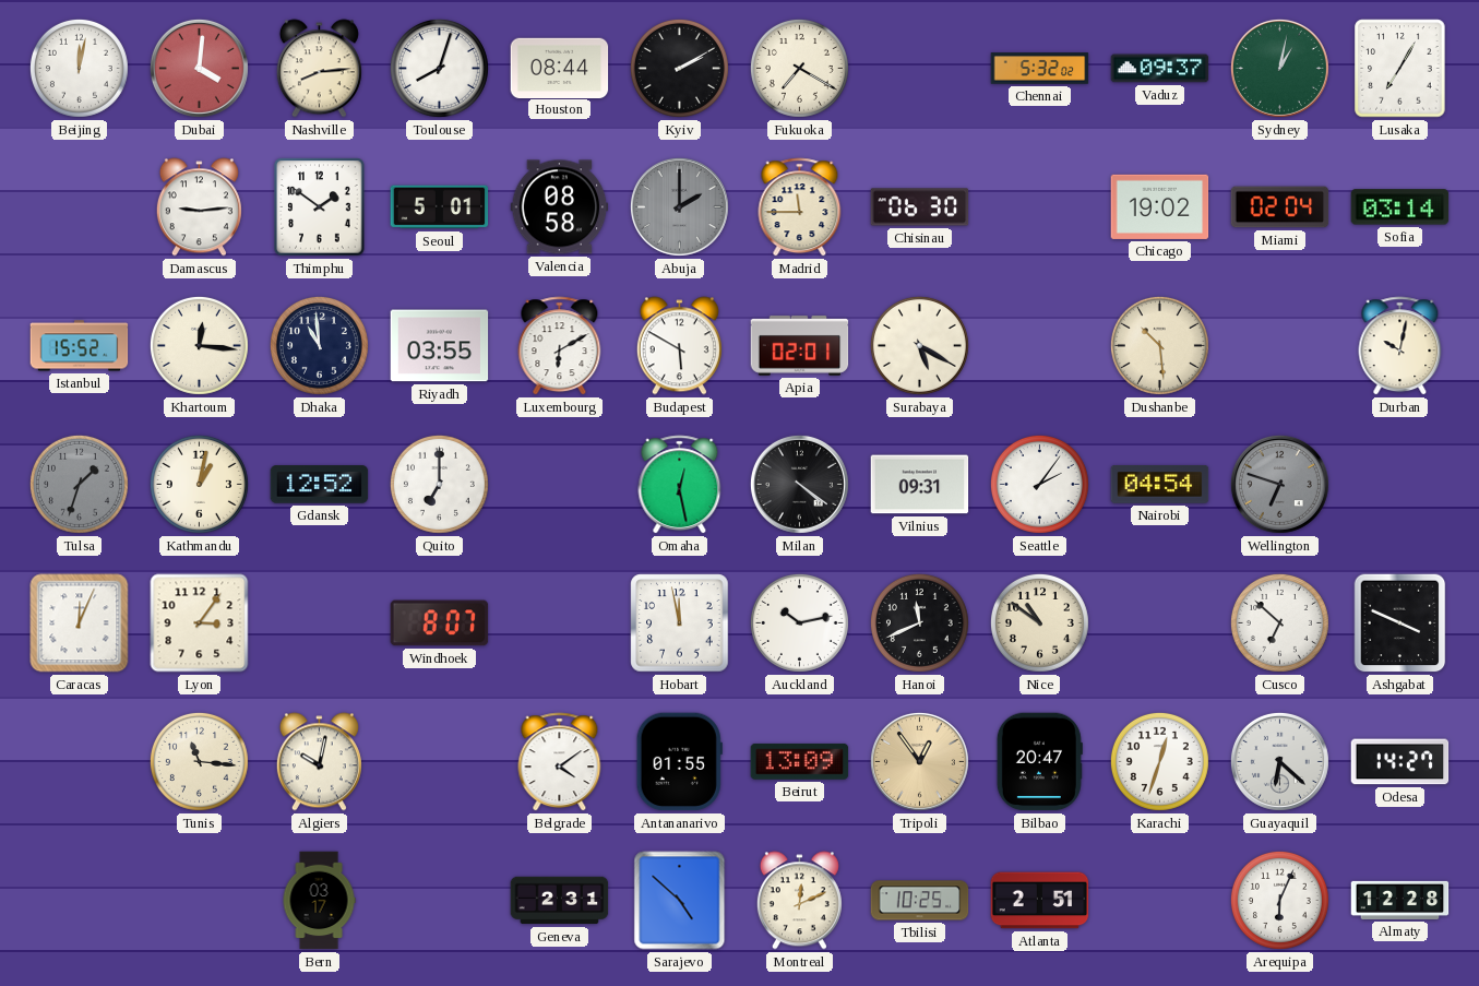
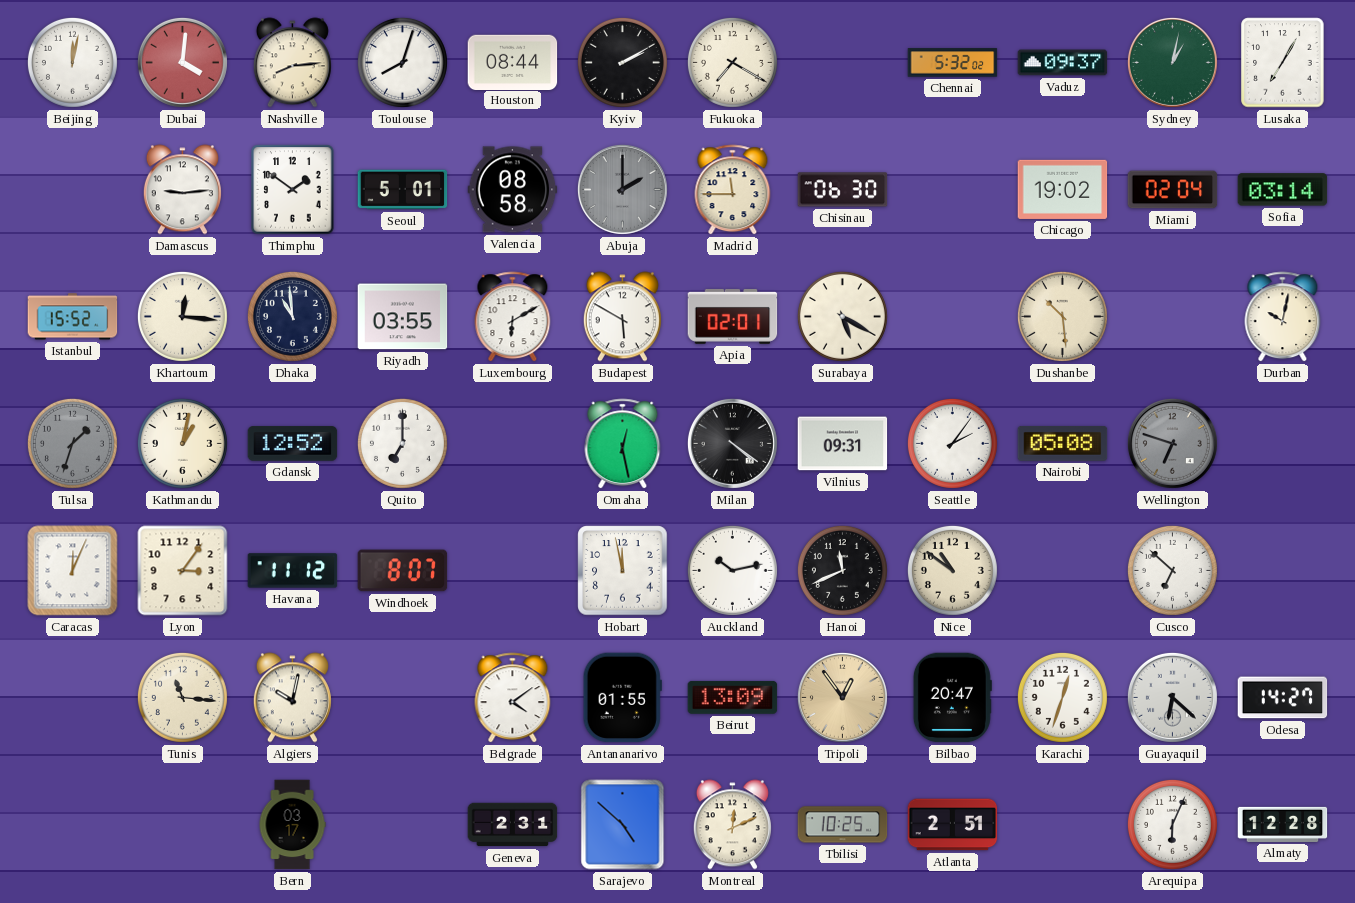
Nairobi: 04:54 -> 05:08 (1063, 444)
Havana: none -> 11:12 (293, 571)
Ashgabat: 3:49 -> none (1400, 623)
